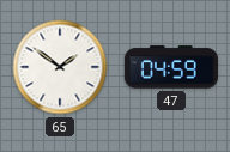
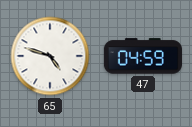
65: 1:51 -> 4:48 (50, 56)
